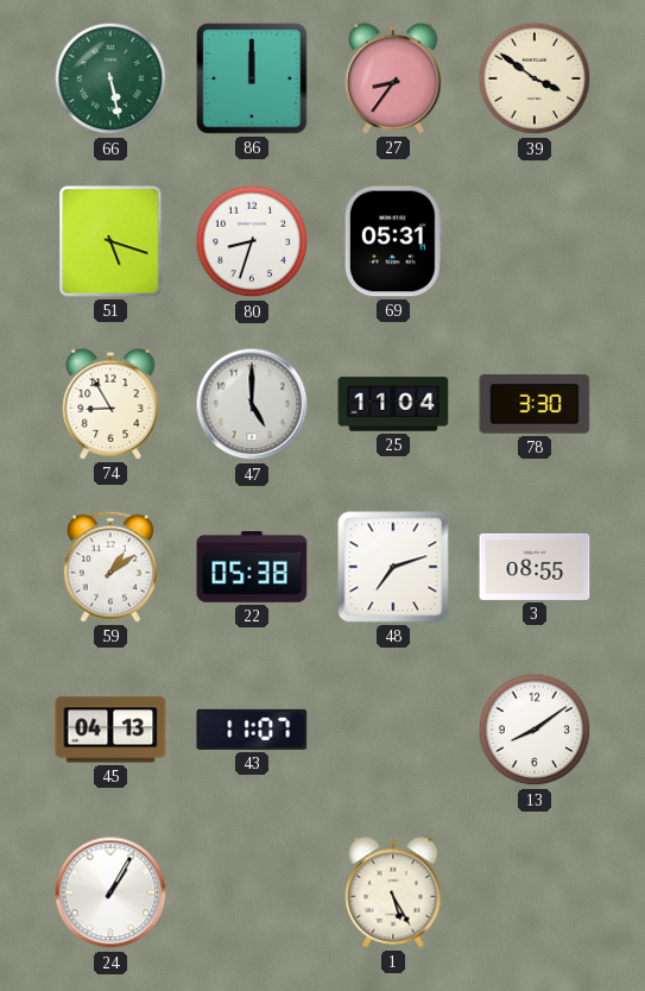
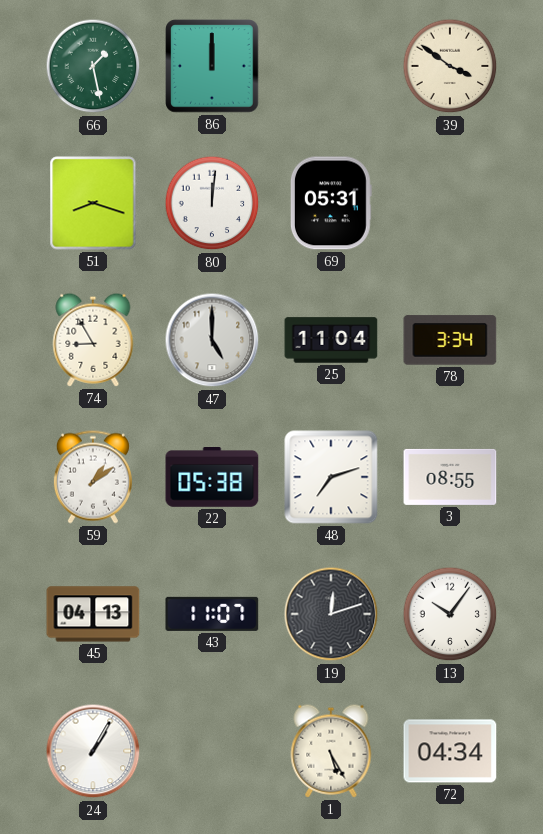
66: 5:28 -> 1:28 (93, 66)
27: 8:36 -> none (393, 78)
51: 5:18 -> 8:18 (93, 203)
80: 8:33 -> 12:01 (212, 203)
78: 3:30 -> 3:34 (450, 340)
19: none -> 12:12 (331, 614)
13: 8:09 -> 10:06 (450, 614)
72: none -> 04:34 (450, 751)
